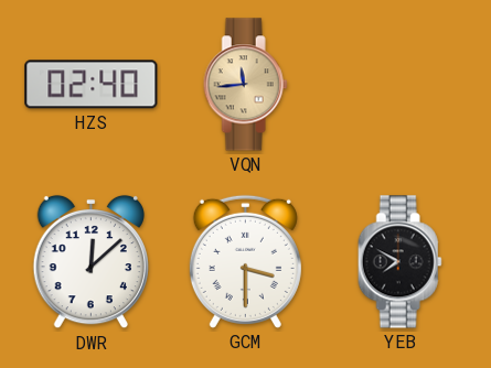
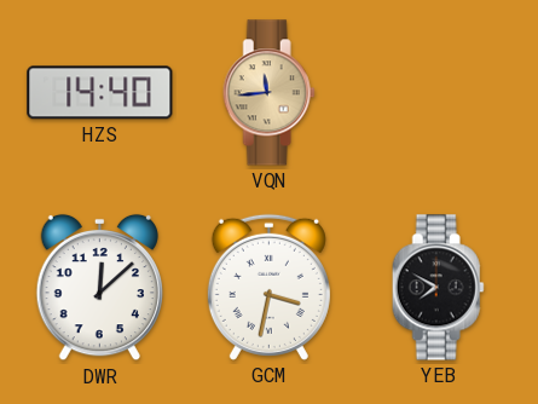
HZS: 02:40 -> 14:40 (100, 93)
GCM: 3:30 -> 3:32 (268, 287)
